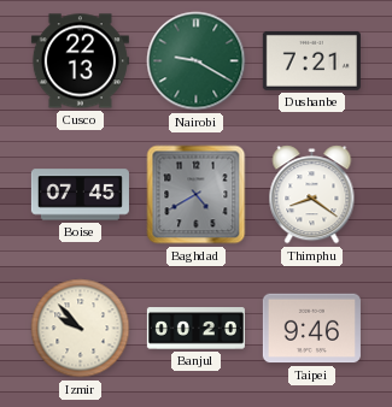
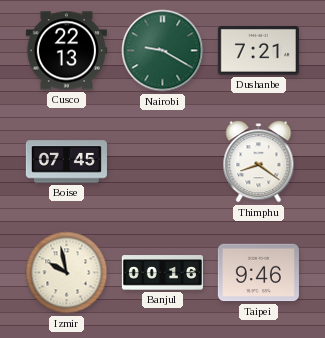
Baghdad: 4:40 -> none (197, 195)
Izmir: 9:53 -> 9:58 (67, 273)
Banjul: 00:20 -> 00:16 (162, 273)
